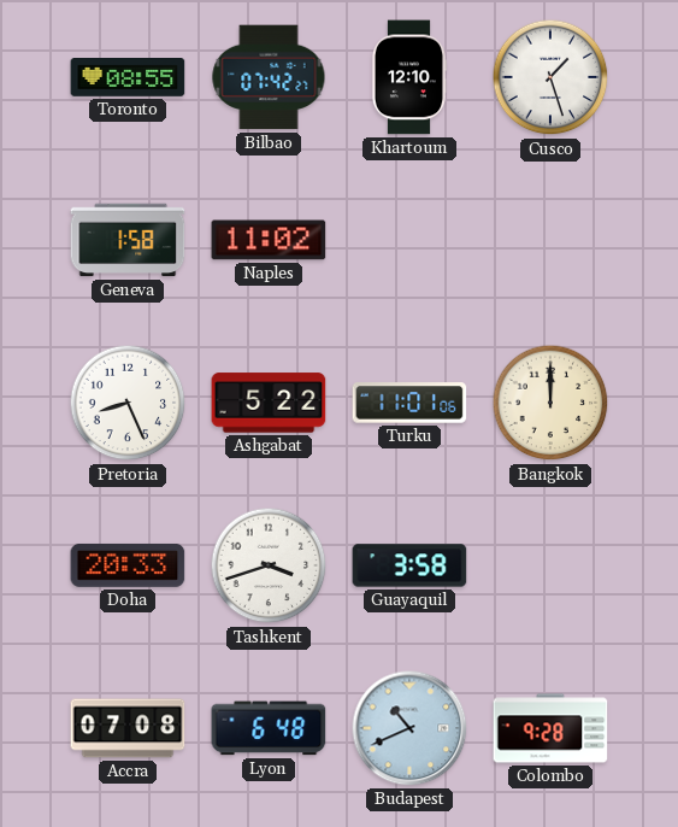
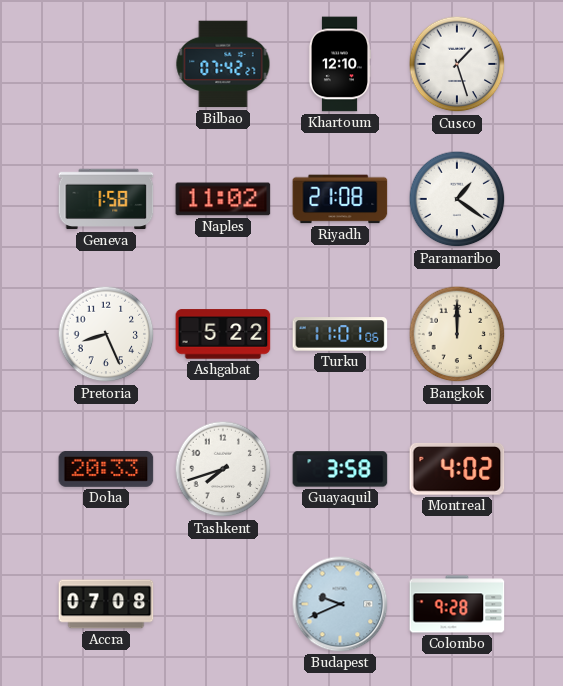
Toronto: 08:55 -> none (128, 78)
Riyadh: none -> 21:08 (340, 199)
Paramaribo: none -> 1:21 (457, 199)
Tashkent: 3:42 -> 7:42 (223, 469)
Montreal: none -> 4:02 (457, 469)
Lyon: 6:48 -> none (269, 728)
Budapest: 10:41 -> 9:41 (340, 604)
